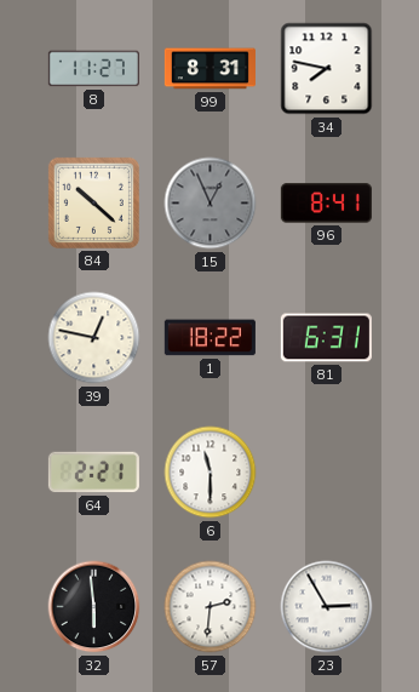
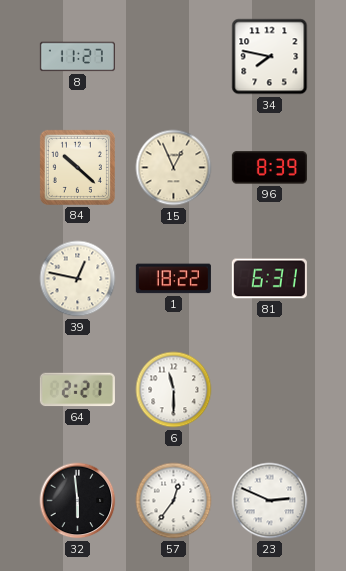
99: 8:31 -> none (209, 69)
15 dial: grey -> cream (174, 168)
96: 8:41 -> 8:39 (269, 168)
57: 2:31 -> 12:36 (174, 501)
23: 2:55 -> 2:49 (270, 501)
